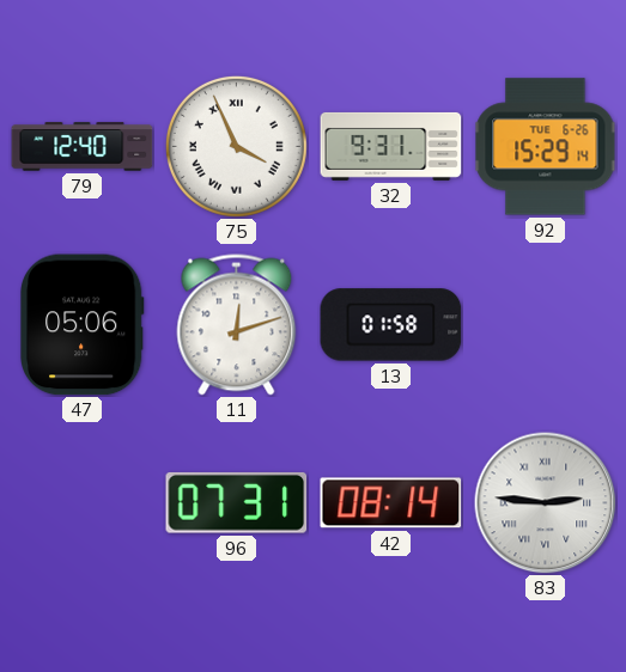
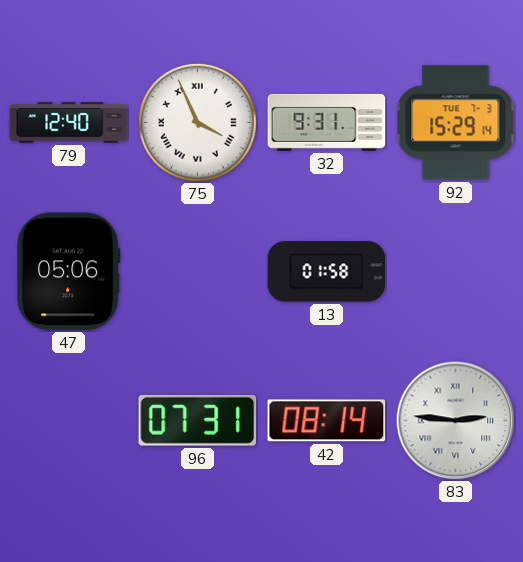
92 date: TUE 6-26 -> TUE 7-3 (456, 123)
11: 12:12 -> none (237, 325)
